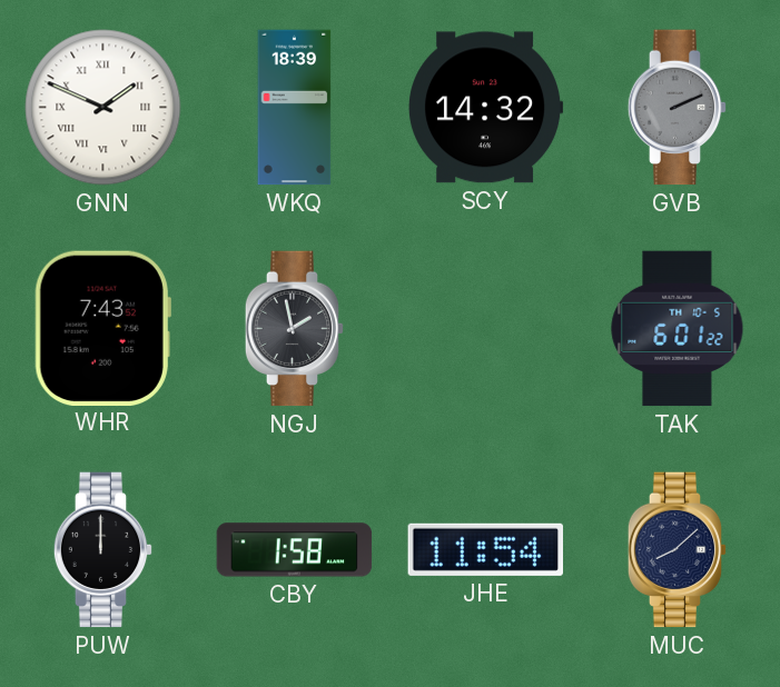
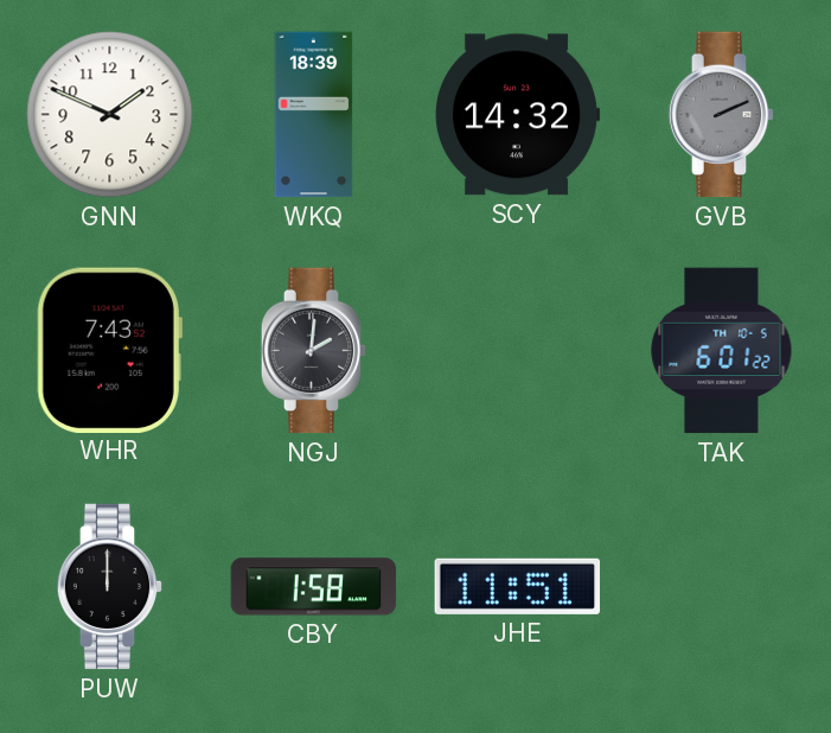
GNN numerals: Roman -> Arabic (110, 115)
NGJ: 1:58 -> 2:01 (314, 351)
JHE: 11:54 -> 11:51 (517, 586)
MUC: 8:08 -> none (678, 550)
